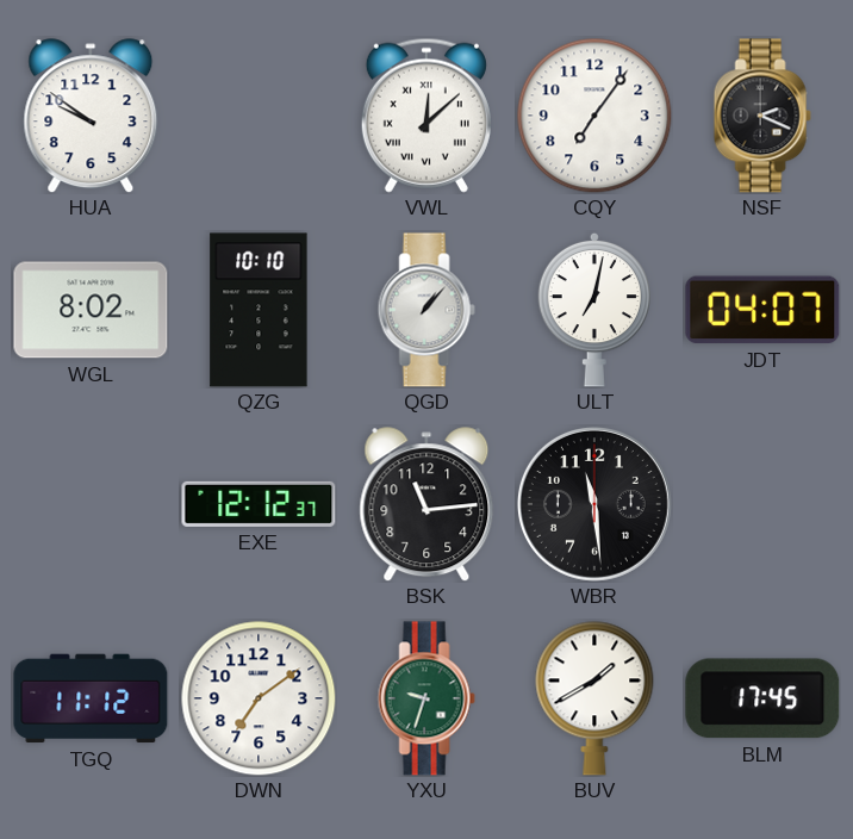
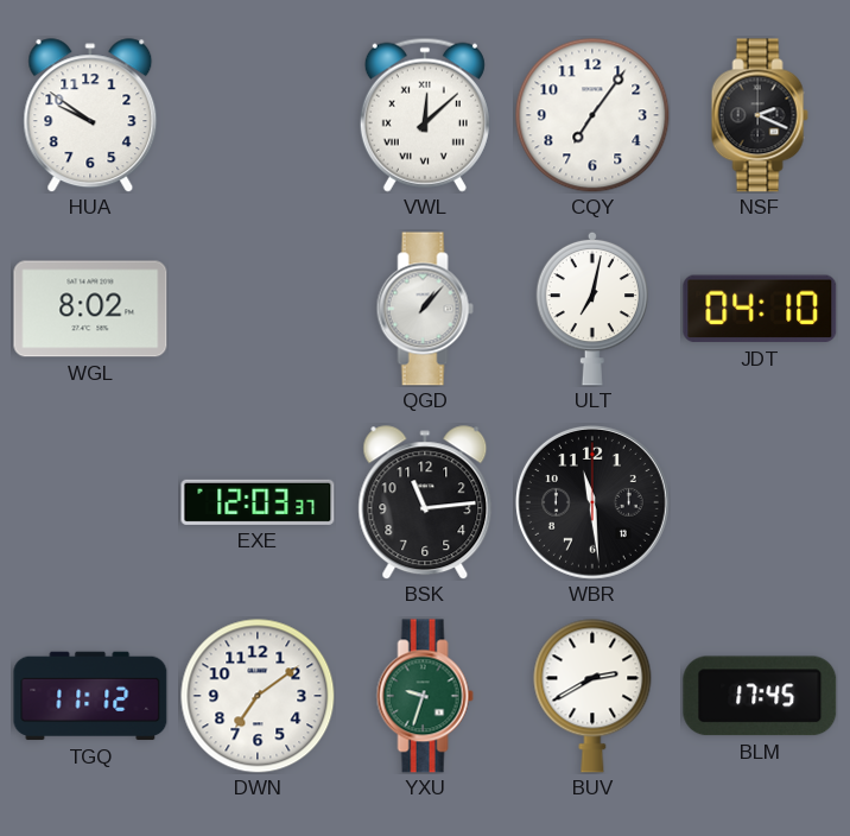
QZG: 10:10 -> none (259, 310)
JDT: 04:07 -> 04:10 (760, 309)
EXE: 12:12 -> 12:03 (258, 502)
BUV: 1:40 -> 2:40 (592, 696)
